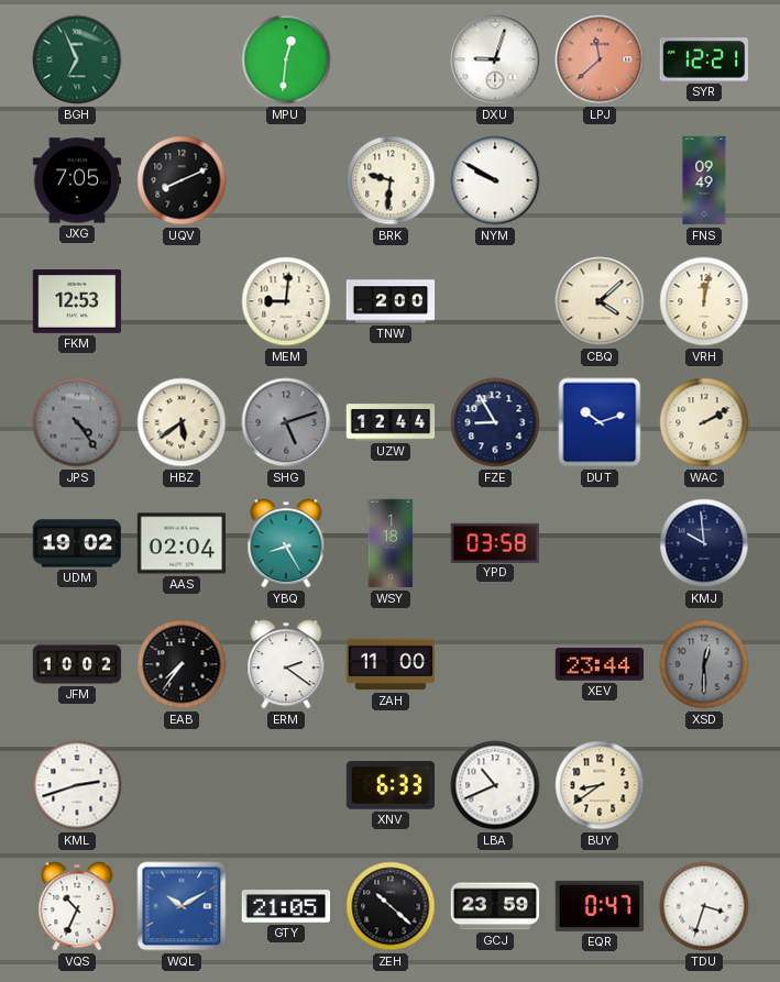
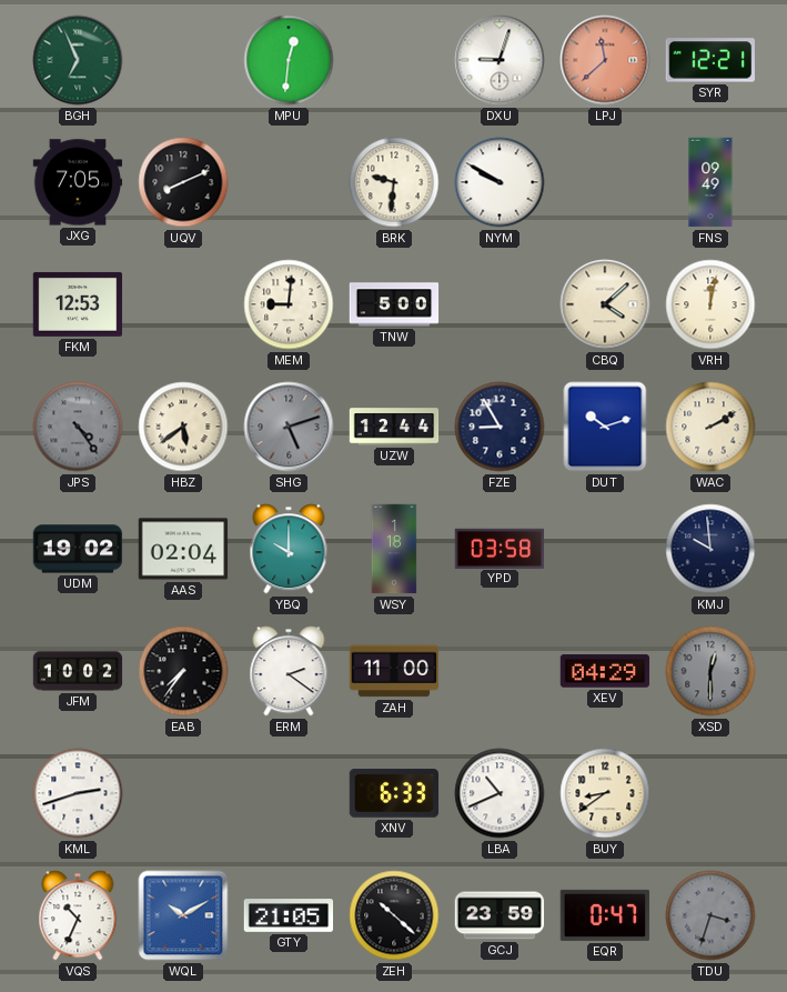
TNW: 2:00 -> 5:00 (394, 304)
YBQ: 8:25 -> 10:00 (289, 549)
XEV: 23:44 -> 04:29 (605, 671)
TDU dial: white -> grey (710, 915)
